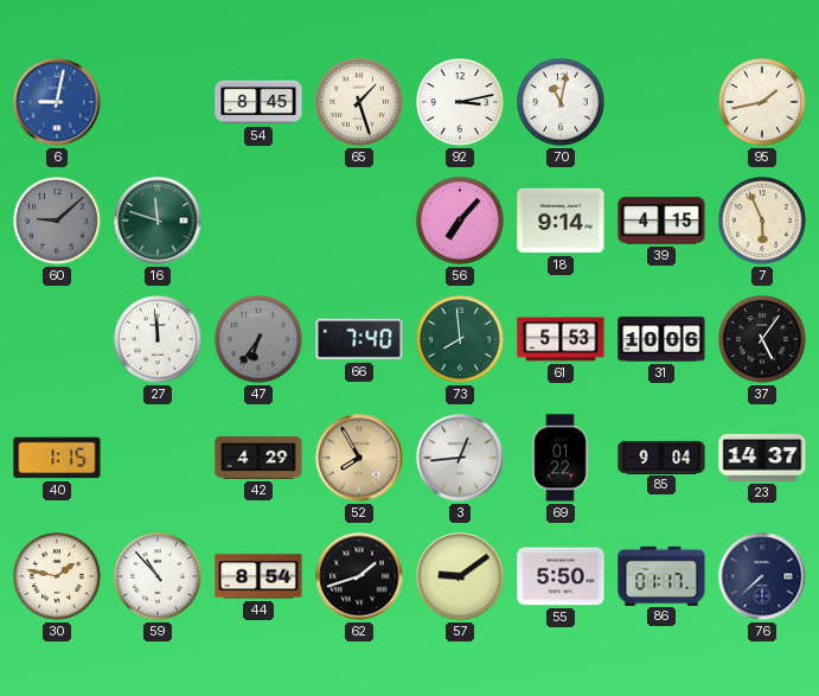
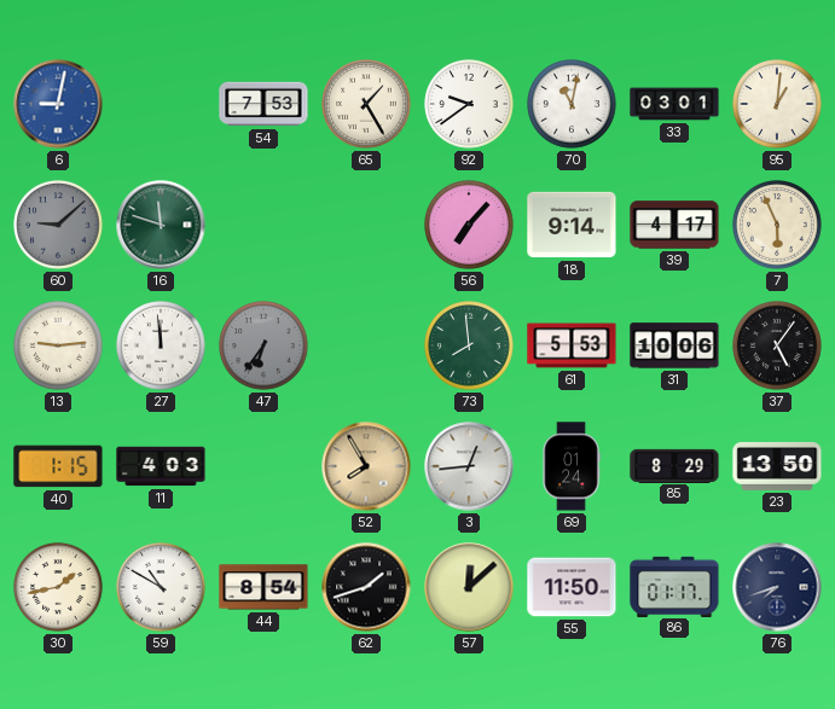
54: 8:45 -> 7:53 (263, 104)
65: 1:27 -> 1:25 (366, 104)
92: 3:13 -> 9:39 (469, 104)
33: none -> 03:01 (674, 104)
95: 1:43 -> 1:01 (777, 104)
39: 4:15 -> 4:17 (674, 225)
13: none -> 9:14 (58, 345)
66: 7:40 -> none (359, 339)
11: none -> 4:03 (161, 466)
42: 4:29 -> none (258, 458)
69: 01:22 -> 01:24 (572, 466)
85: 9:04 -> 8:29 (674, 465)
23: 14:37 -> 13:50 (777, 466)
30: 1:47 -> 1:43 (58, 587)
59: 10:53 -> 10:50 (161, 587)
57: 9:09 -> 12:08 (469, 587)
55: 5:50 -> 11:50 (572, 587)
76: 7:38 -> 7:42 (777, 587)
